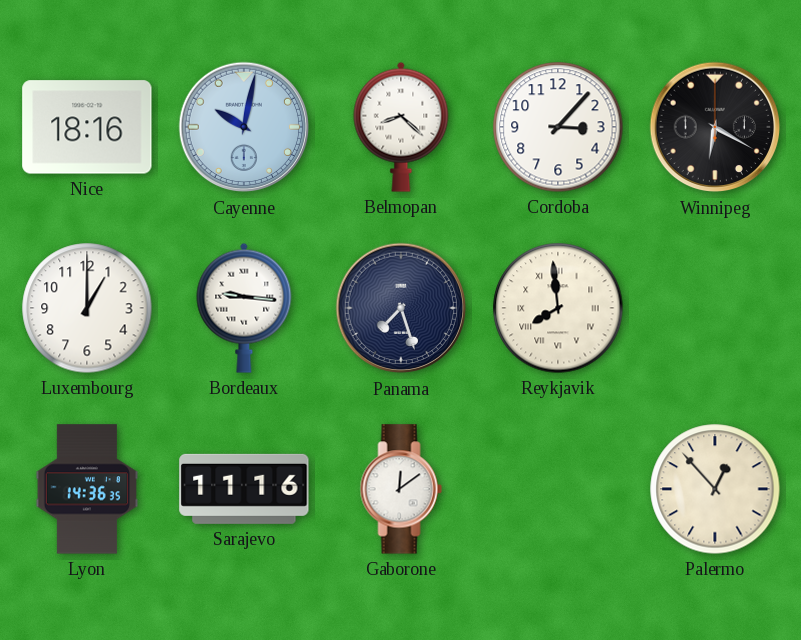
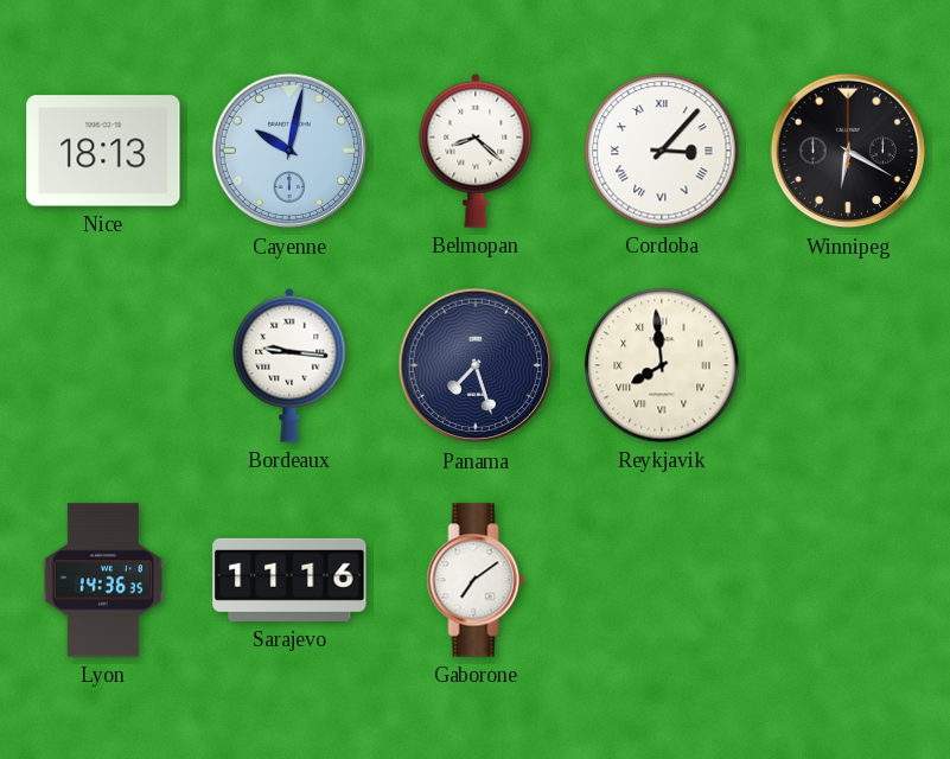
Nice: 18:16 -> 18:13 (103, 151)
Cordoba numerals: Arabic -> Roman (662, 151)
Luxembourg: 1:00 -> none (87, 308)
Gaborone: 12:09 -> 7:09 (476, 580)
Palermo: 12:53 -> none (715, 489)
